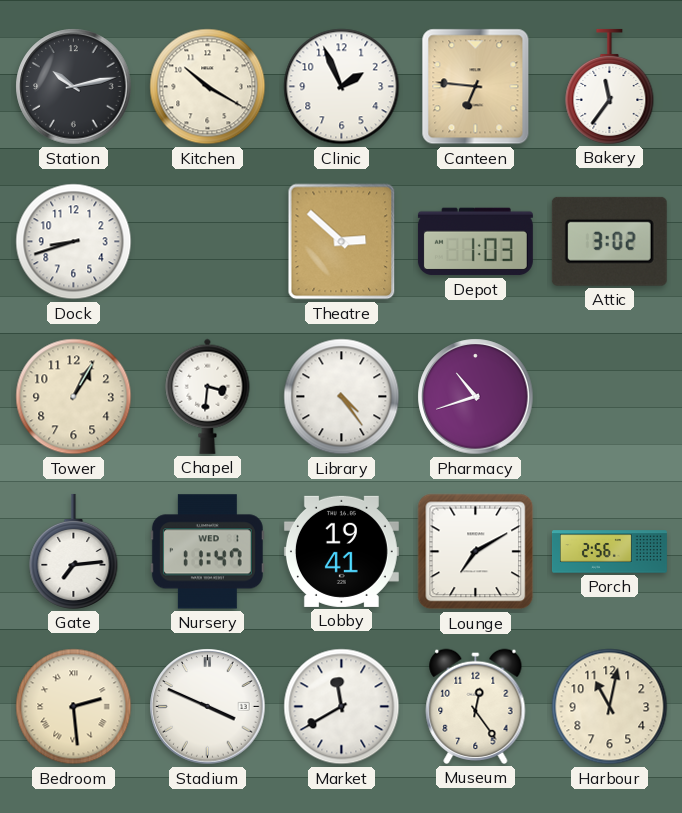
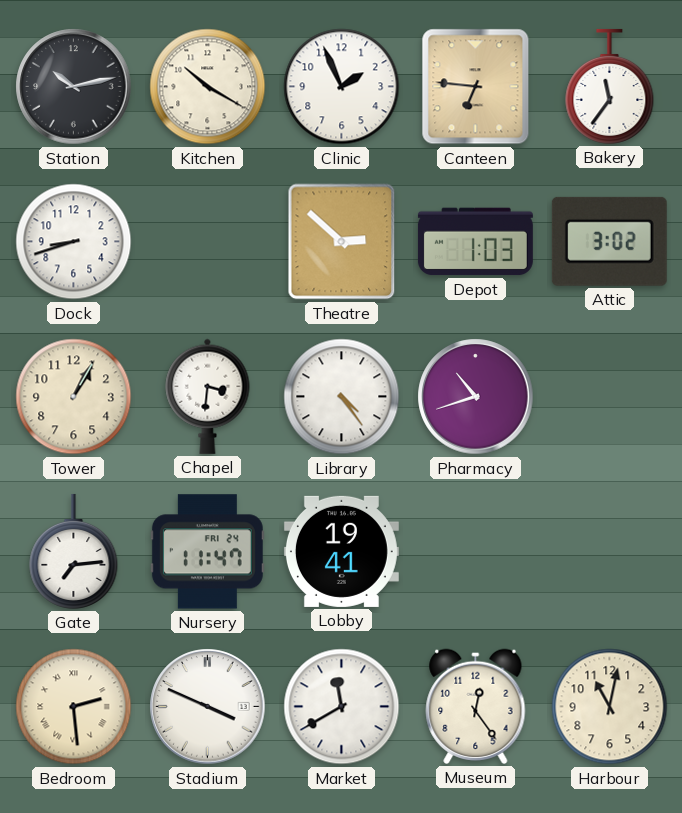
Nursery date: WED 1 -> FRI 24 (207, 552)
Lounge: 7:10 -> none (476, 552)
Porch: 2:56 -> none (610, 552)
